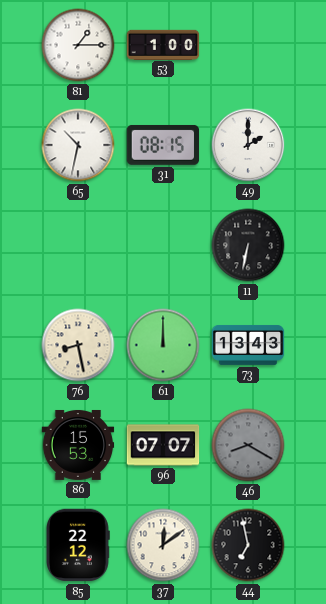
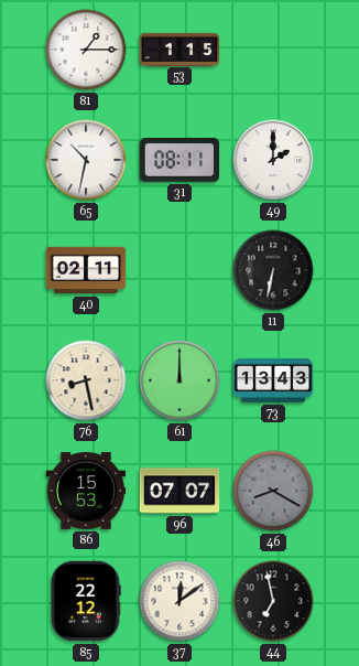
53: 1:00 -> 1:15 (179, 49)
31: 08:15 -> 08:11 (179, 160)
40: none -> 02:11 (86, 270)
